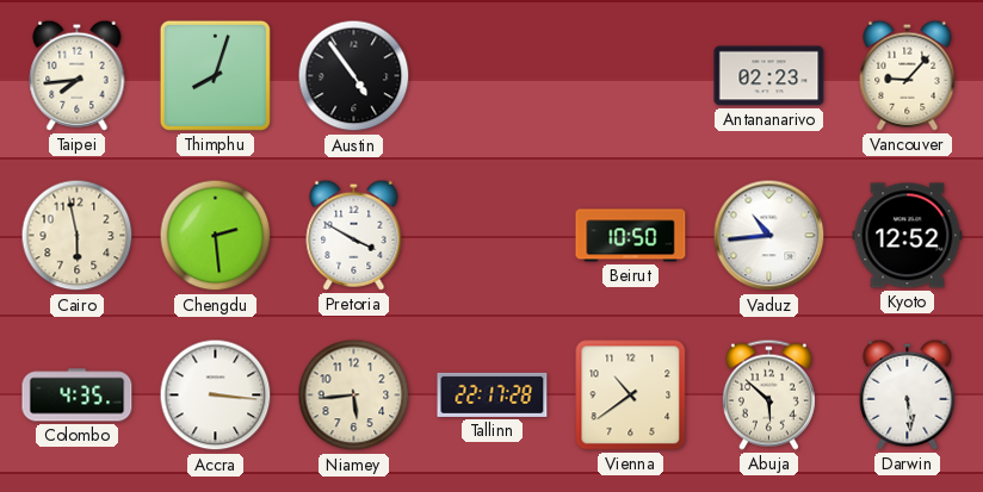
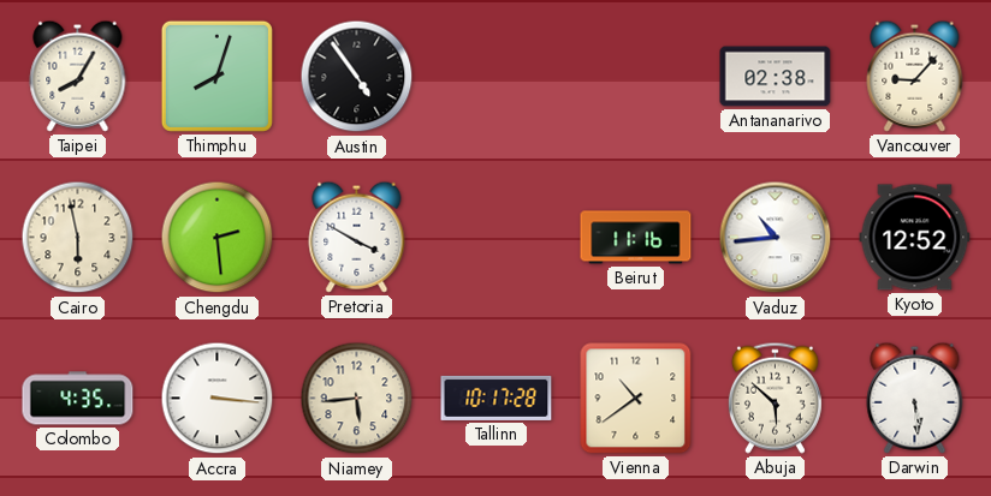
Taipei: 7:44 -> 8:05 (78, 76)
Antananarivo: 02:23 -> 02:38 (776, 77)
Beirut: 10:50 -> 11:16 (636, 238)
Tallinn: 22:17 -> 10:17 (497, 398)
